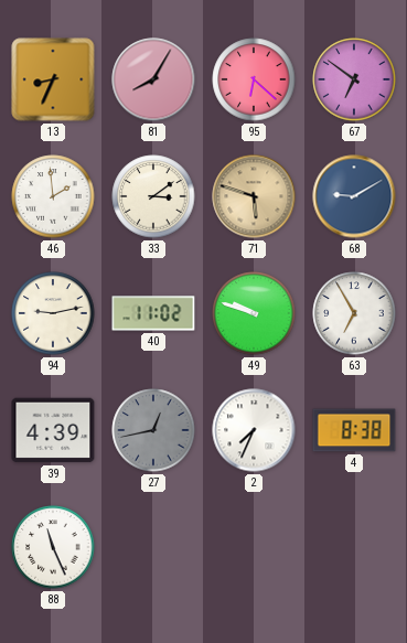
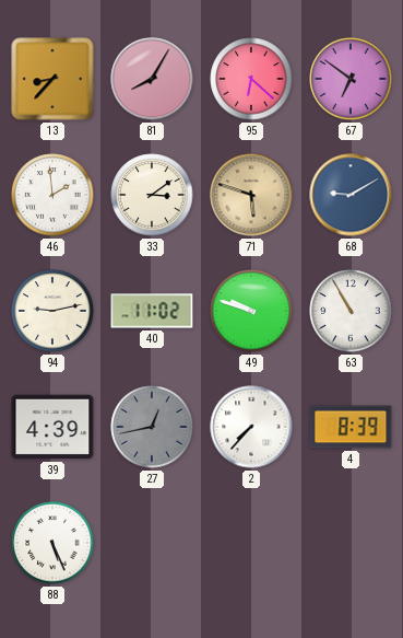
13: 8:34 -> 8:37 (52, 79)
63: 6:55 -> 10:55 (351, 311)
2: 7:34 -> 7:37 (251, 427)
4: 8:38 -> 8:39 (351, 427)
88: 11:26 -> 5:26 (52, 543)
